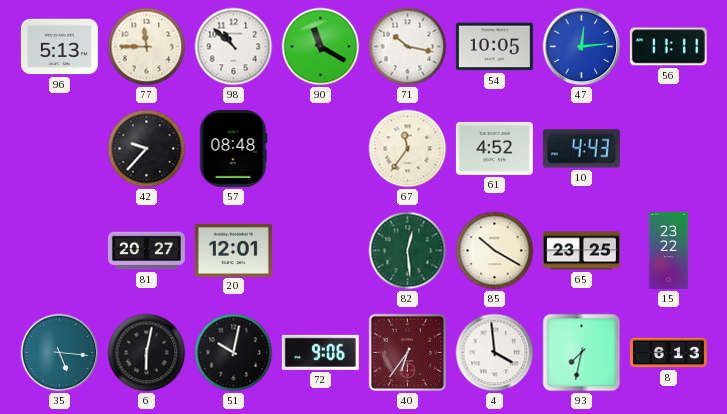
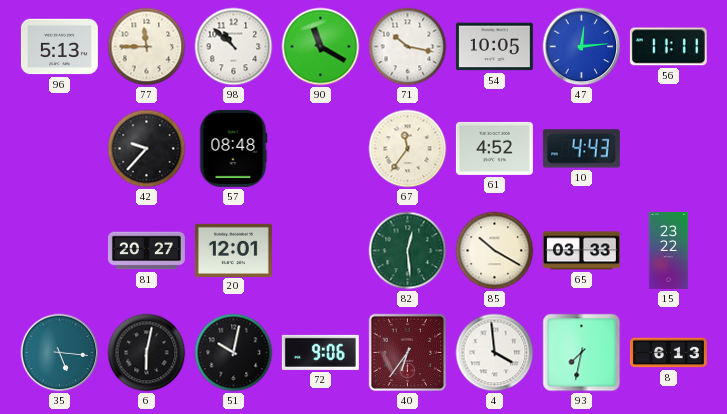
65: 23:25 -> 03:33 (581, 251)
